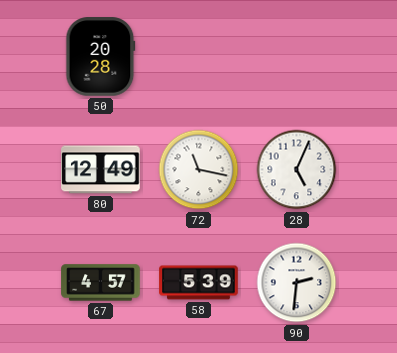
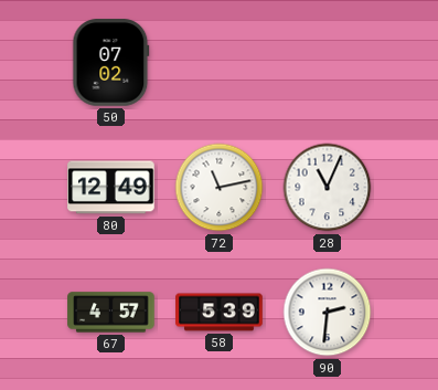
50: 20:28 -> 07:02 (111, 63)
72: 11:17 -> 11:13 (220, 188)
28: 5:04 -> 11:04 (328, 188)
